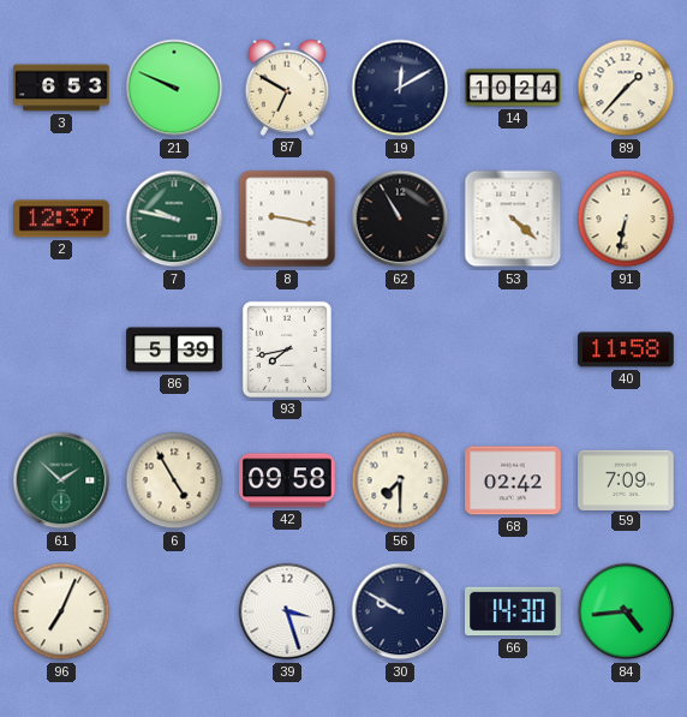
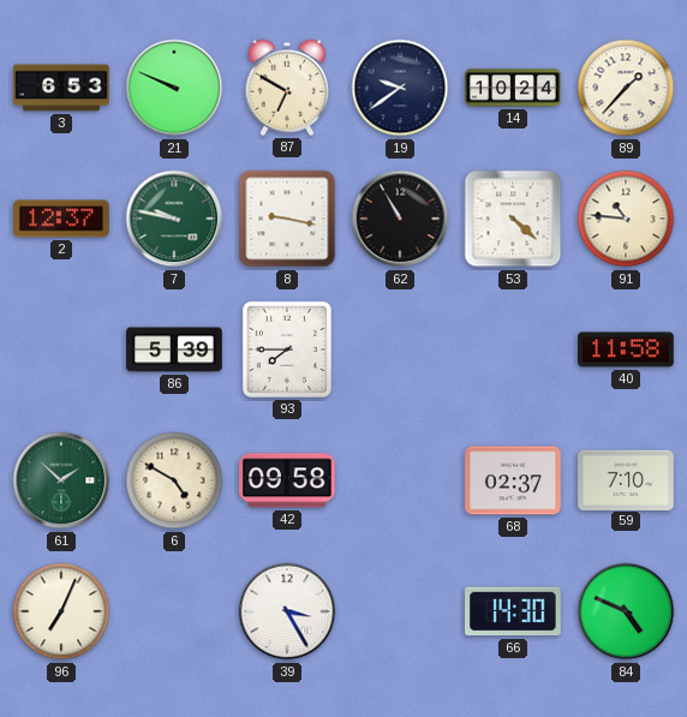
19: 12:10 -> 9:39 (400, 88)
91: 6:32 -> 10:46 (626, 219)
93: 7:43 -> 7:45 (287, 349)
6: 4:55 -> 4:50 (174, 480)
56: 7:30 -> none (400, 480)
68: 02:42 -> 02:37 (513, 480)
59: 7:09 -> 7:10 (626, 479)
39: 3:27 -> 3:25 (287, 611)
30: 9:50 -> none (400, 611)
84: 4:44 -> 4:49 (626, 611)
